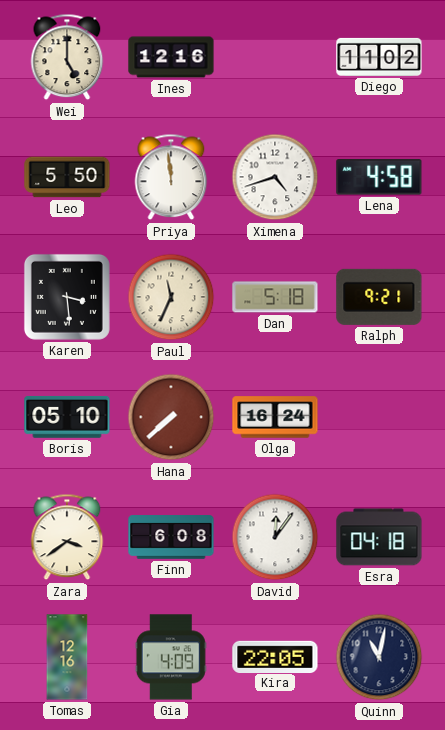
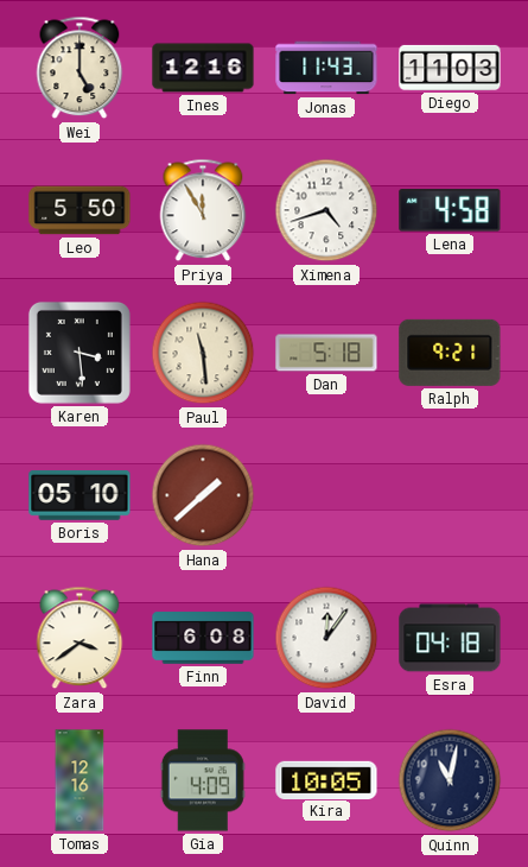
Jonas: none -> 11:43 (326, 68)
Diego: 11:02 -> 11:03 (450, 68)
Priya: 11:59 -> 11:55 (203, 210)
Paul: 11:34 -> 11:29 (203, 353)
Hana: 7:38 -> 1:38 (203, 495)
Olga: 16:24 -> none (275, 417)
Kira: 22:05 -> 10:05 (326, 779)
